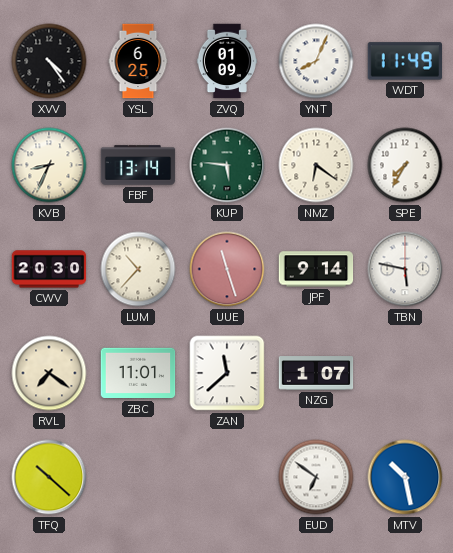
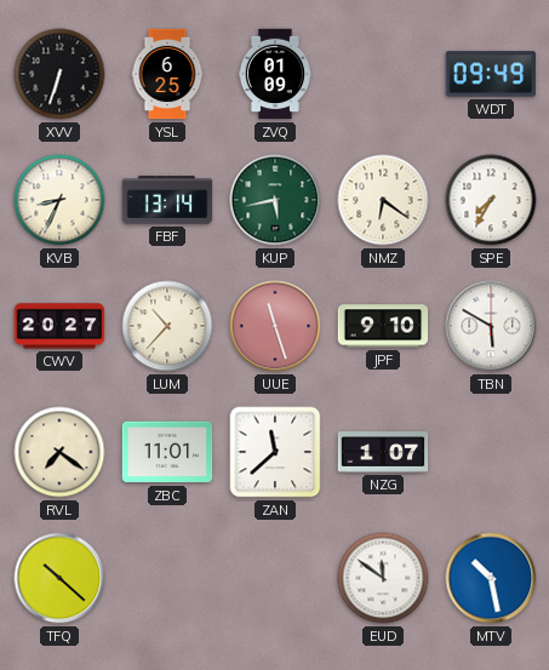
XVV: 4:24 -> 6:33 (59, 74)
YNT: 8:04 -> none (316, 61)
WDT: 11:49 -> 09:49 (490, 74)
KUP: 5:46 -> 5:43 (275, 200)
CWV: 20:30 -> 20:27 (59, 326)
JPF: 9:14 -> 9:10 (383, 326)
TBN: 5:47 -> 5:50 (491, 326)
EUD: 6:51 -> 11:51 (383, 578)
